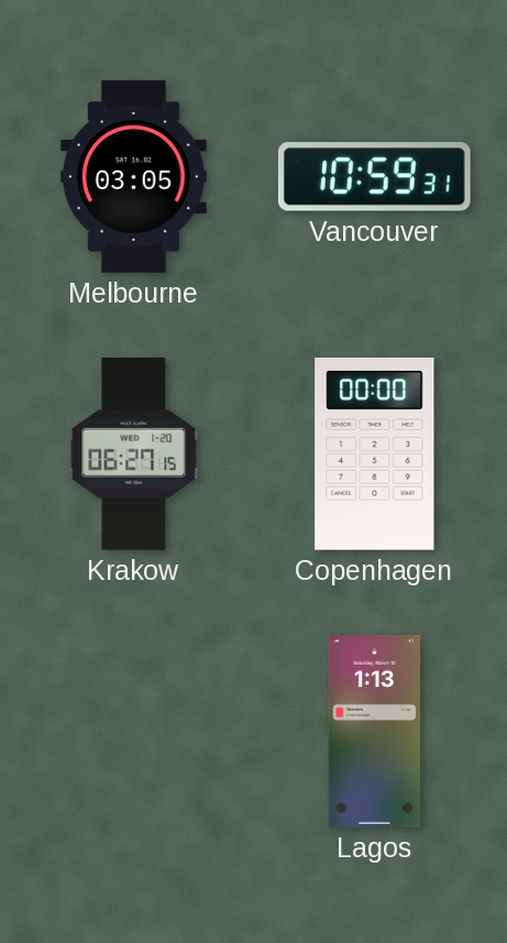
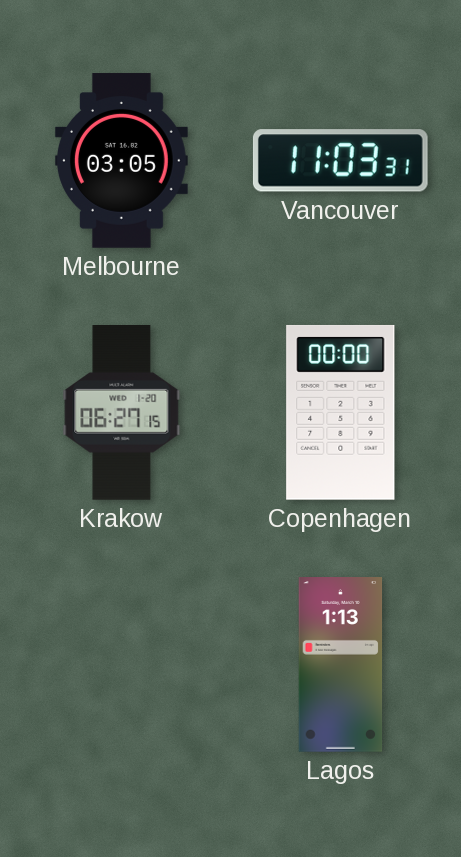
Vancouver: 10:59 -> 11:03 (340, 161)
